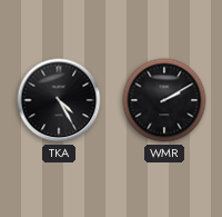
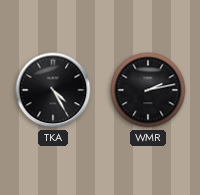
WMR: 2:10 -> 2:13 (148, 90)
